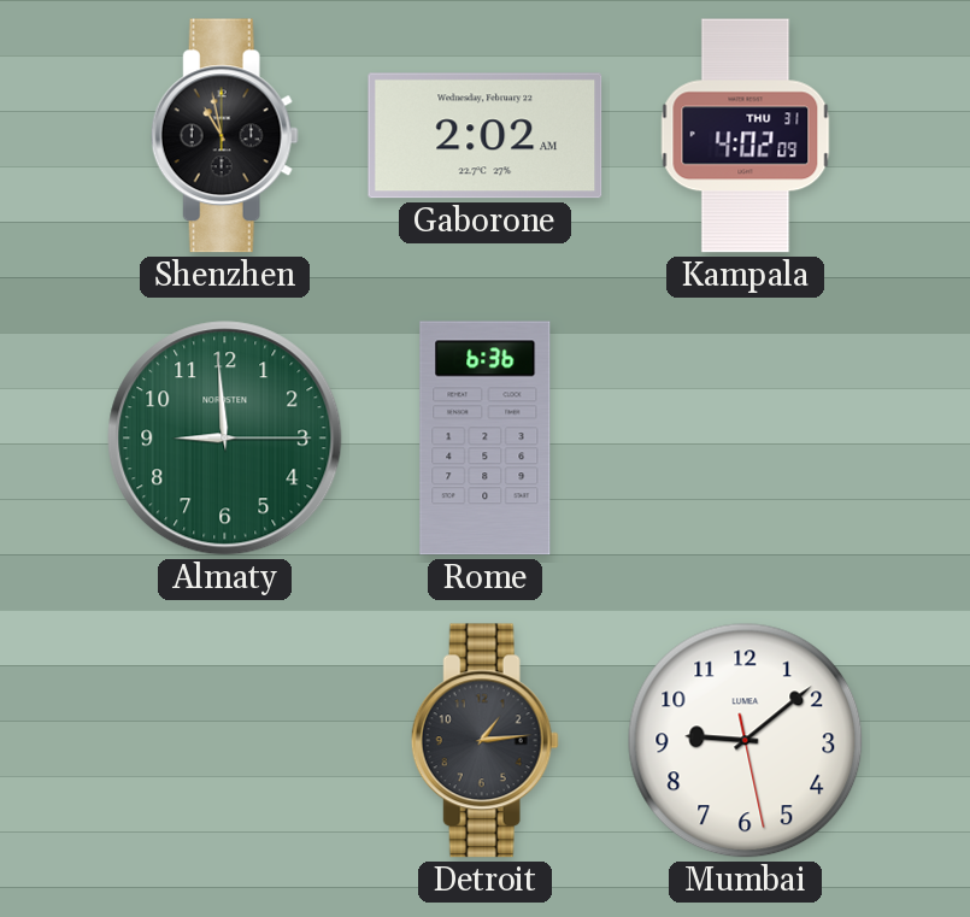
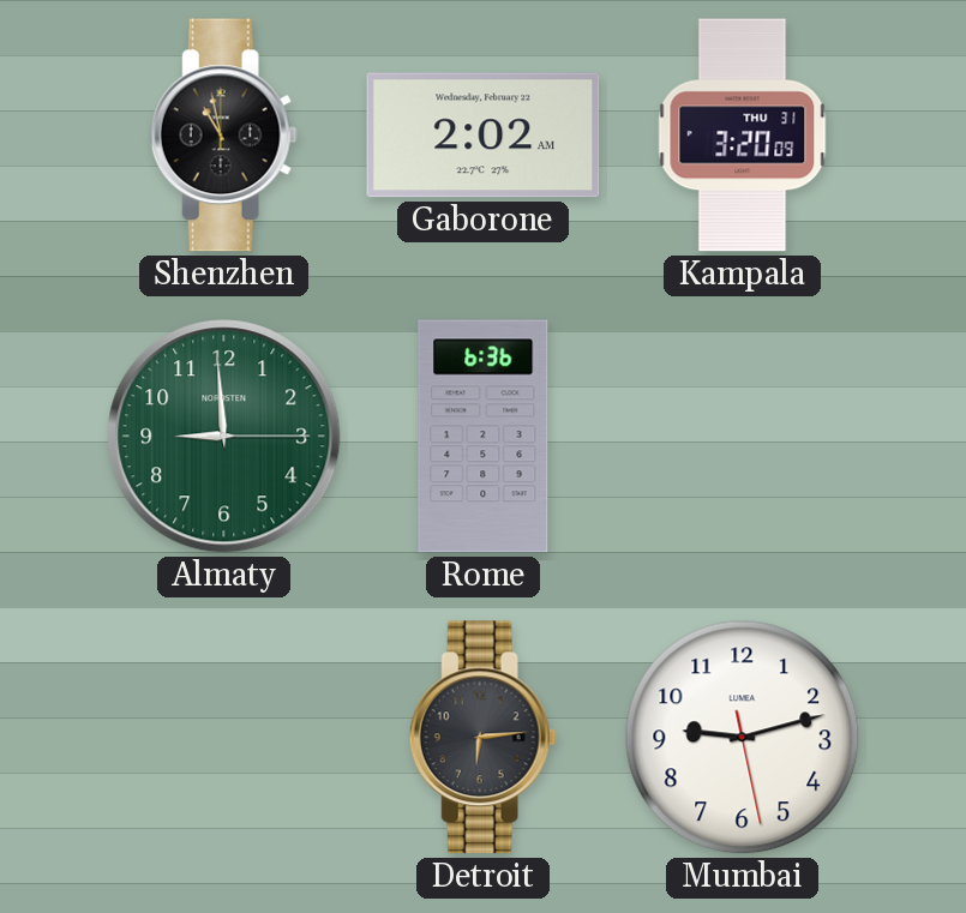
Kampala: 4:02 -> 3:20 (743, 136)
Detroit: 1:14 -> 6:14 (482, 738)
Mumbai: 9:08 -> 9:12 (743, 738)
